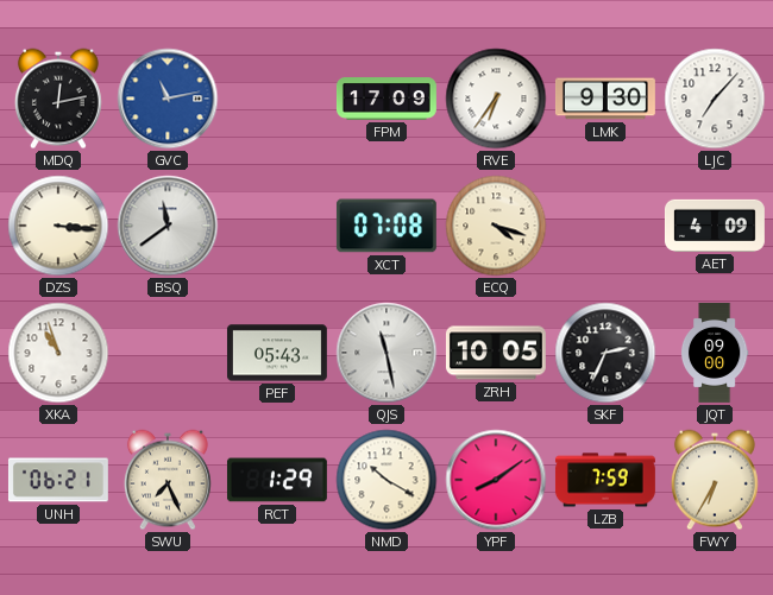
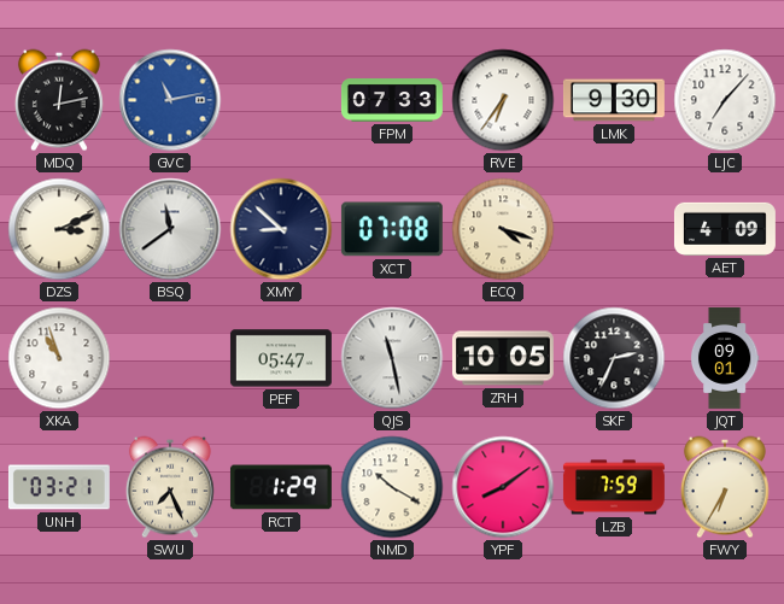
FPM: 17:09 -> 07:33 (392, 101)
DZS: 3:16 -> 3:11 (59, 229)
XMY: none -> 8:52 (281, 229)
PEF: 05:43 -> 05:47 (281, 358)
JQT: 09:00 -> 09:01 (725, 358)
UNH: 06:21 -> 03:21 (59, 487)
